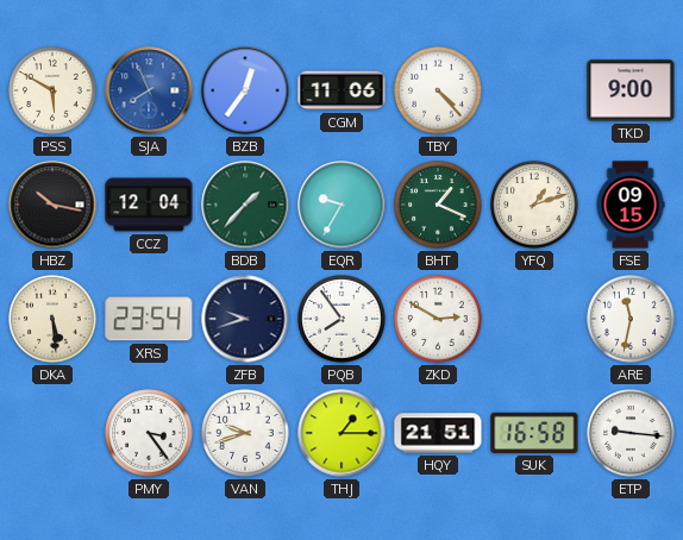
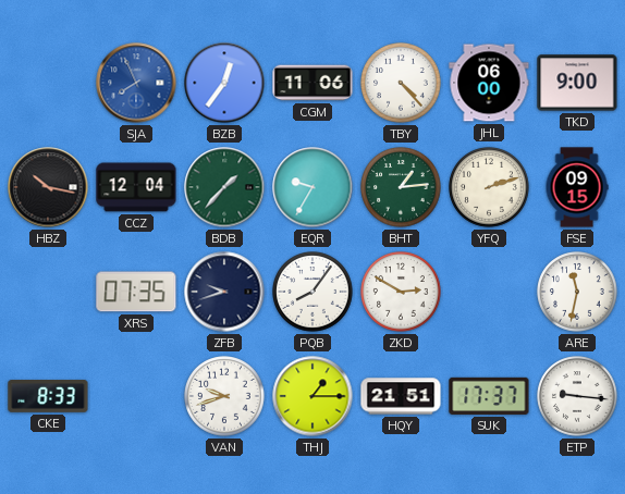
PSS: 5:50 -> none (52, 90)
JHL: none -> 06:00 (489, 83)
BHT: 1:19 -> 1:14 (401, 187)
YFQ: 1:12 -> 2:12 (489, 187)
DKA: 5:29 -> none (52, 319)
XRS: 23:54 -> 07:35 (136, 292)
PQB: 7:54 -> 8:06 (312, 292)
CKE: none -> 8:33 (48, 396)
PMY: 3:24 -> none (149, 433)
SUK: 16:58 -> 17:37 (489, 396)
